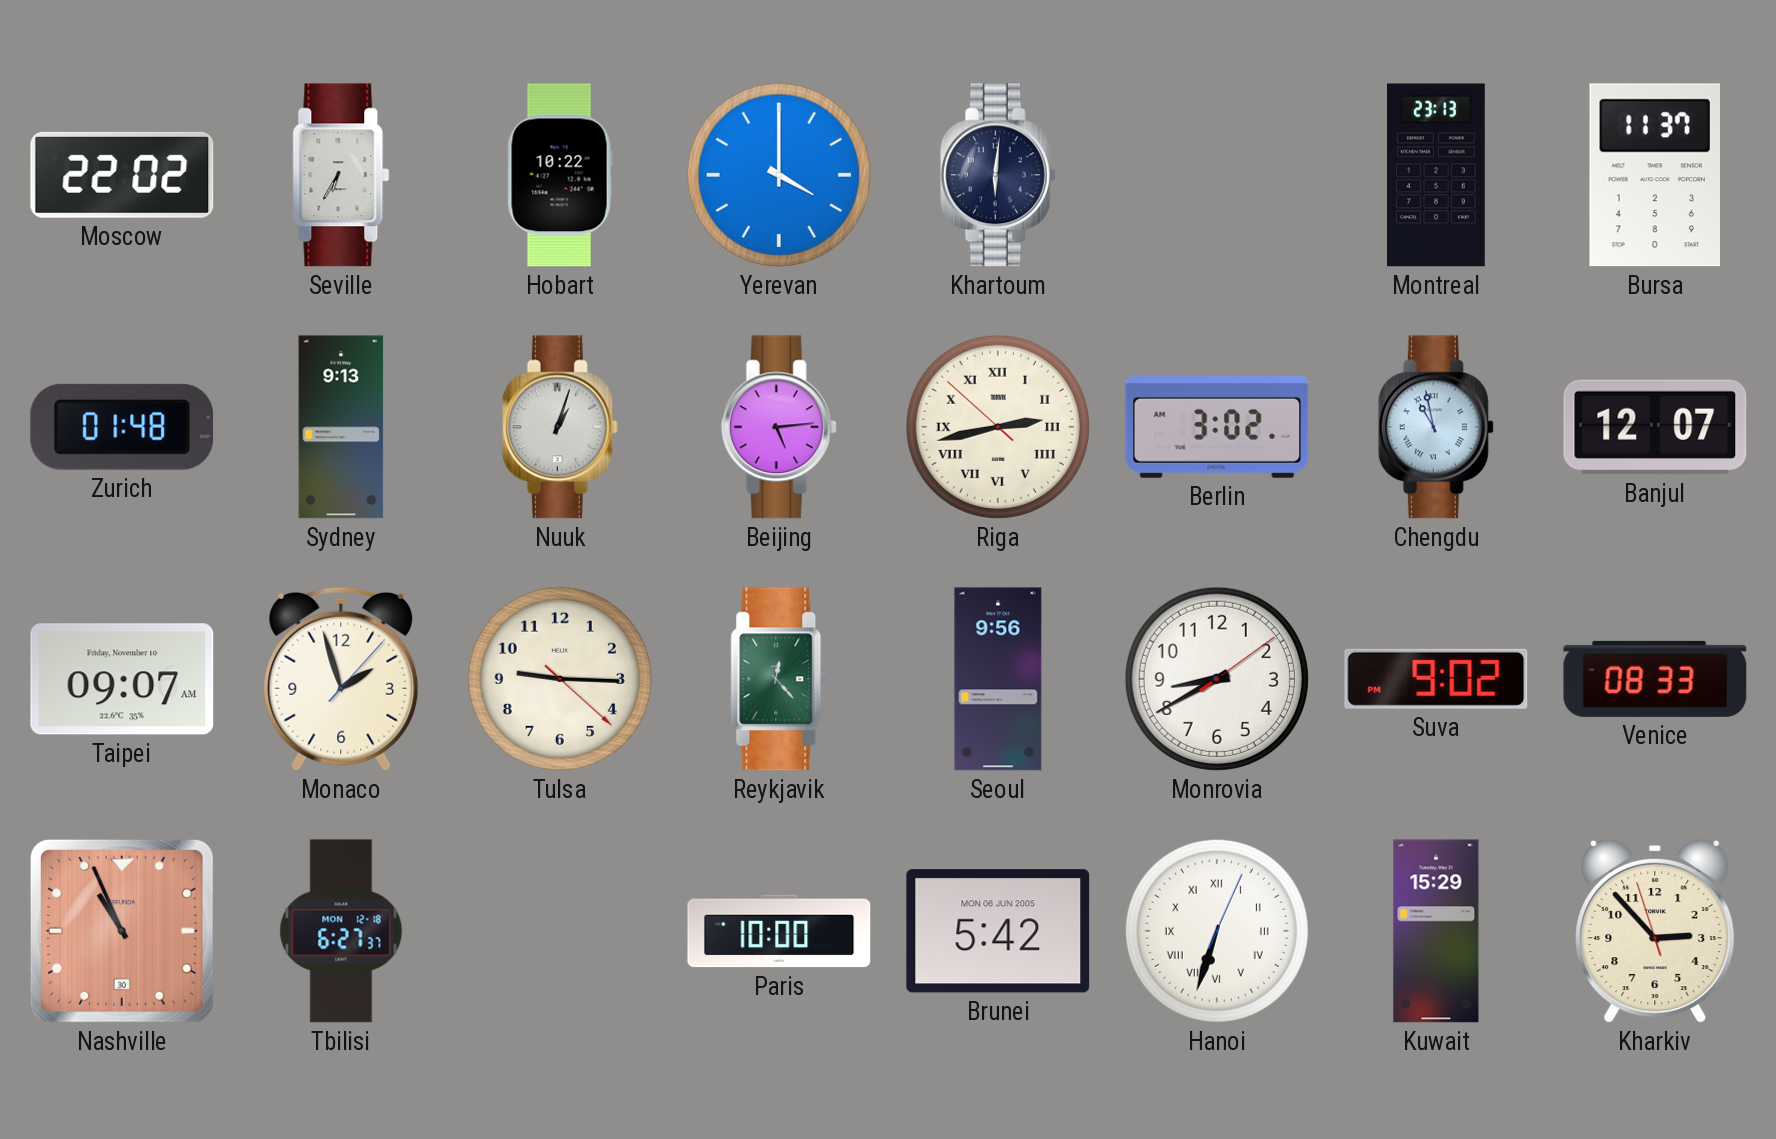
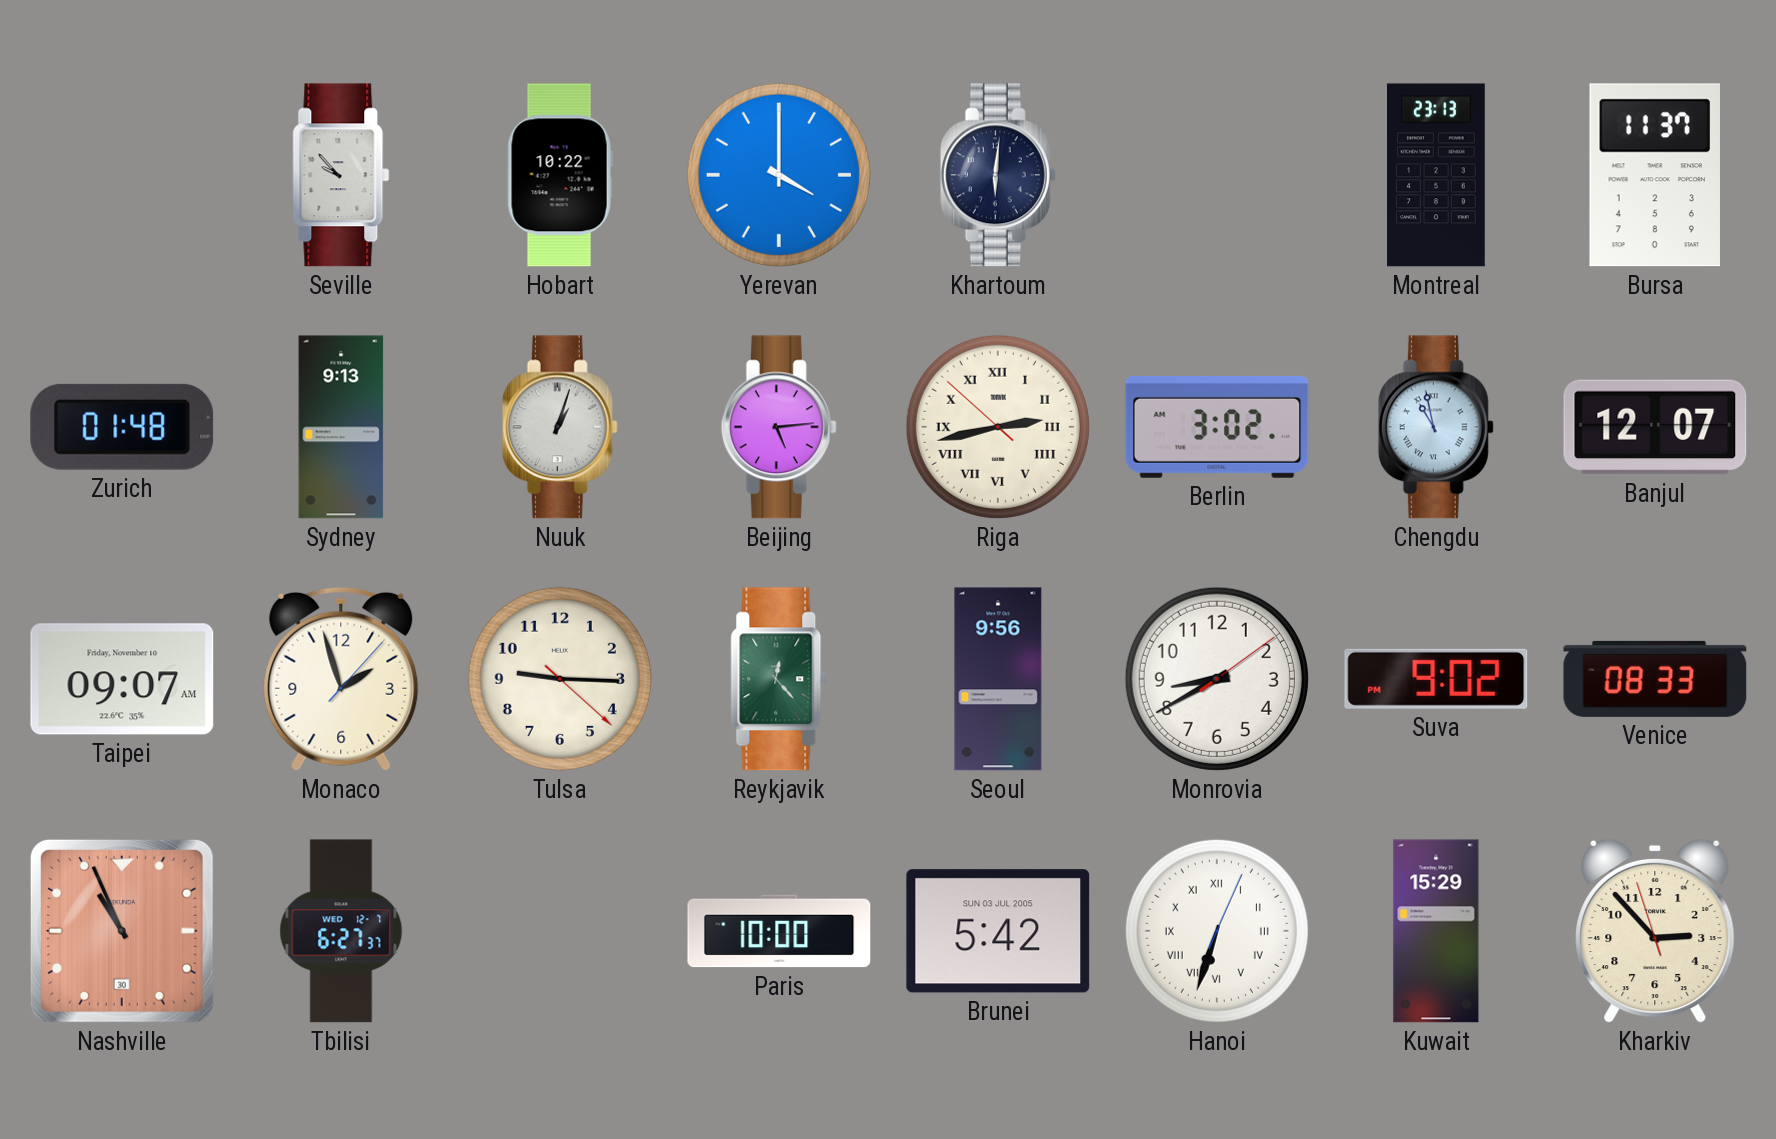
Moscow: 22:02 -> none (122, 175)
Seville: 6:35 -> 9:53 (341, 175)
Tbilisi date: MON 12-18 -> WED 12-7 (341, 931)
Brunei date: MON 06 JUN 2005 -> SUN 03 JUL 2005 (998, 931)
